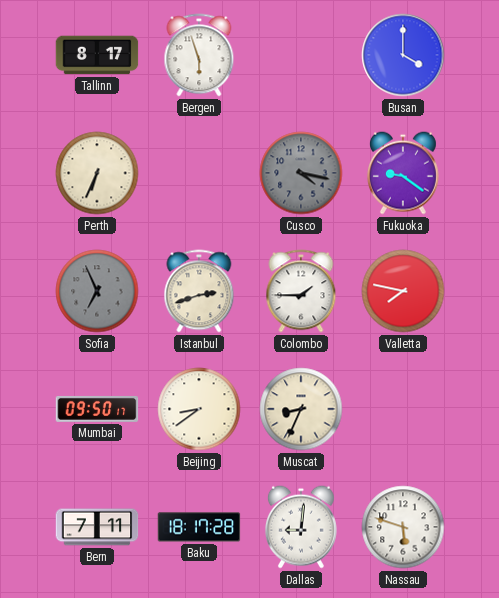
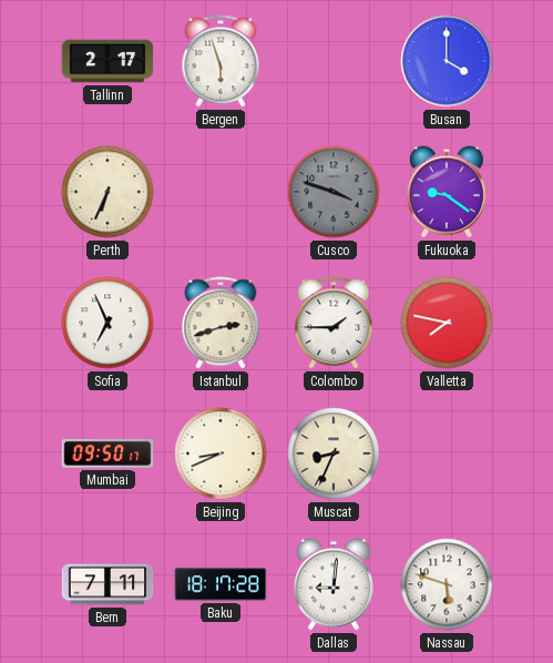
Tallinn: 8:17 -> 2:17 (107, 61)
Cusco: 4:17 -> 3:48 (334, 192)
Sofia dial: grey -> white (107, 323)
Beijing: 8:39 -> 8:41 (221, 453)
